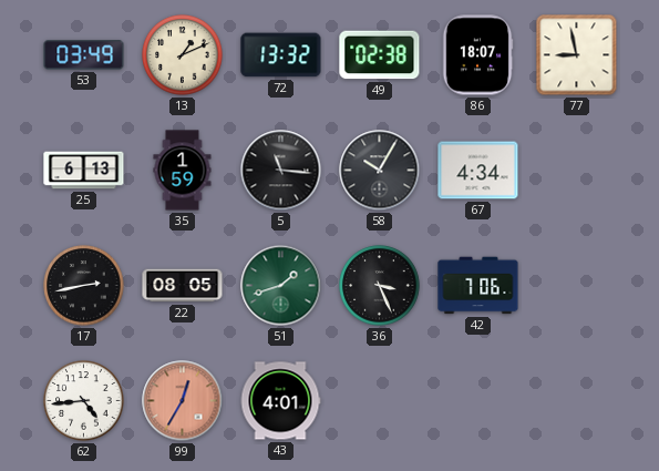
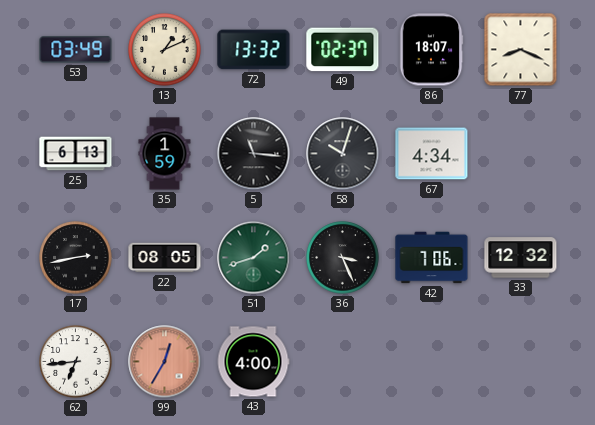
49: 02:38 -> 02:37 (343, 50)
77: 8:58 -> 8:19 (521, 50)
58: 10:05 -> 10:03 (343, 154)
33: none -> 12:32 (521, 258)
62: 4:44 -> 6:44 (76, 362)
43: 4:01 -> 4:00 (253, 362)
